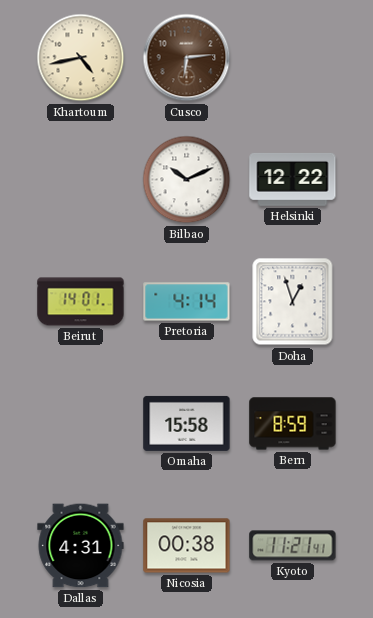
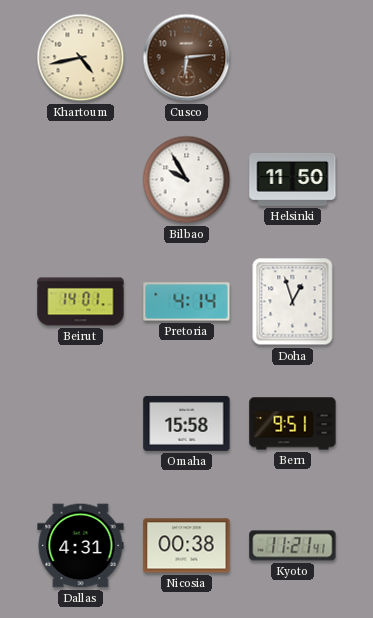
Bilbao: 10:11 -> 9:55 (187, 180)
Helsinki: 12:22 -> 11:50 (293, 179)
Bern: 8:59 -> 9:51 (293, 424)
